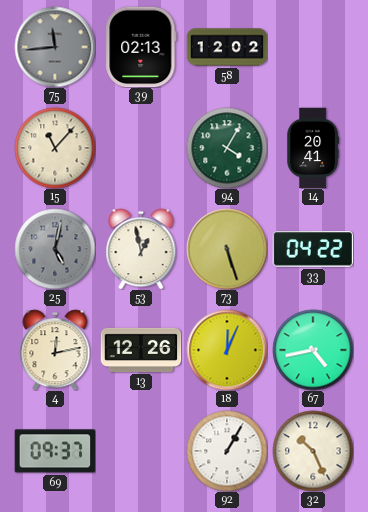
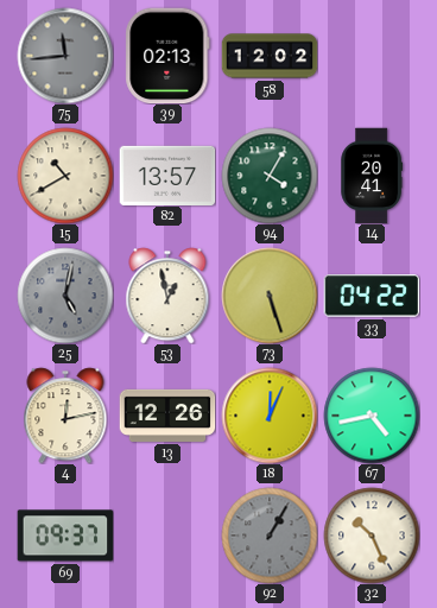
15: 11:07 -> 10:40 (65, 176)
82: none -> 13:57 (167, 175)
92 dial: white -> grey (270, 536)
